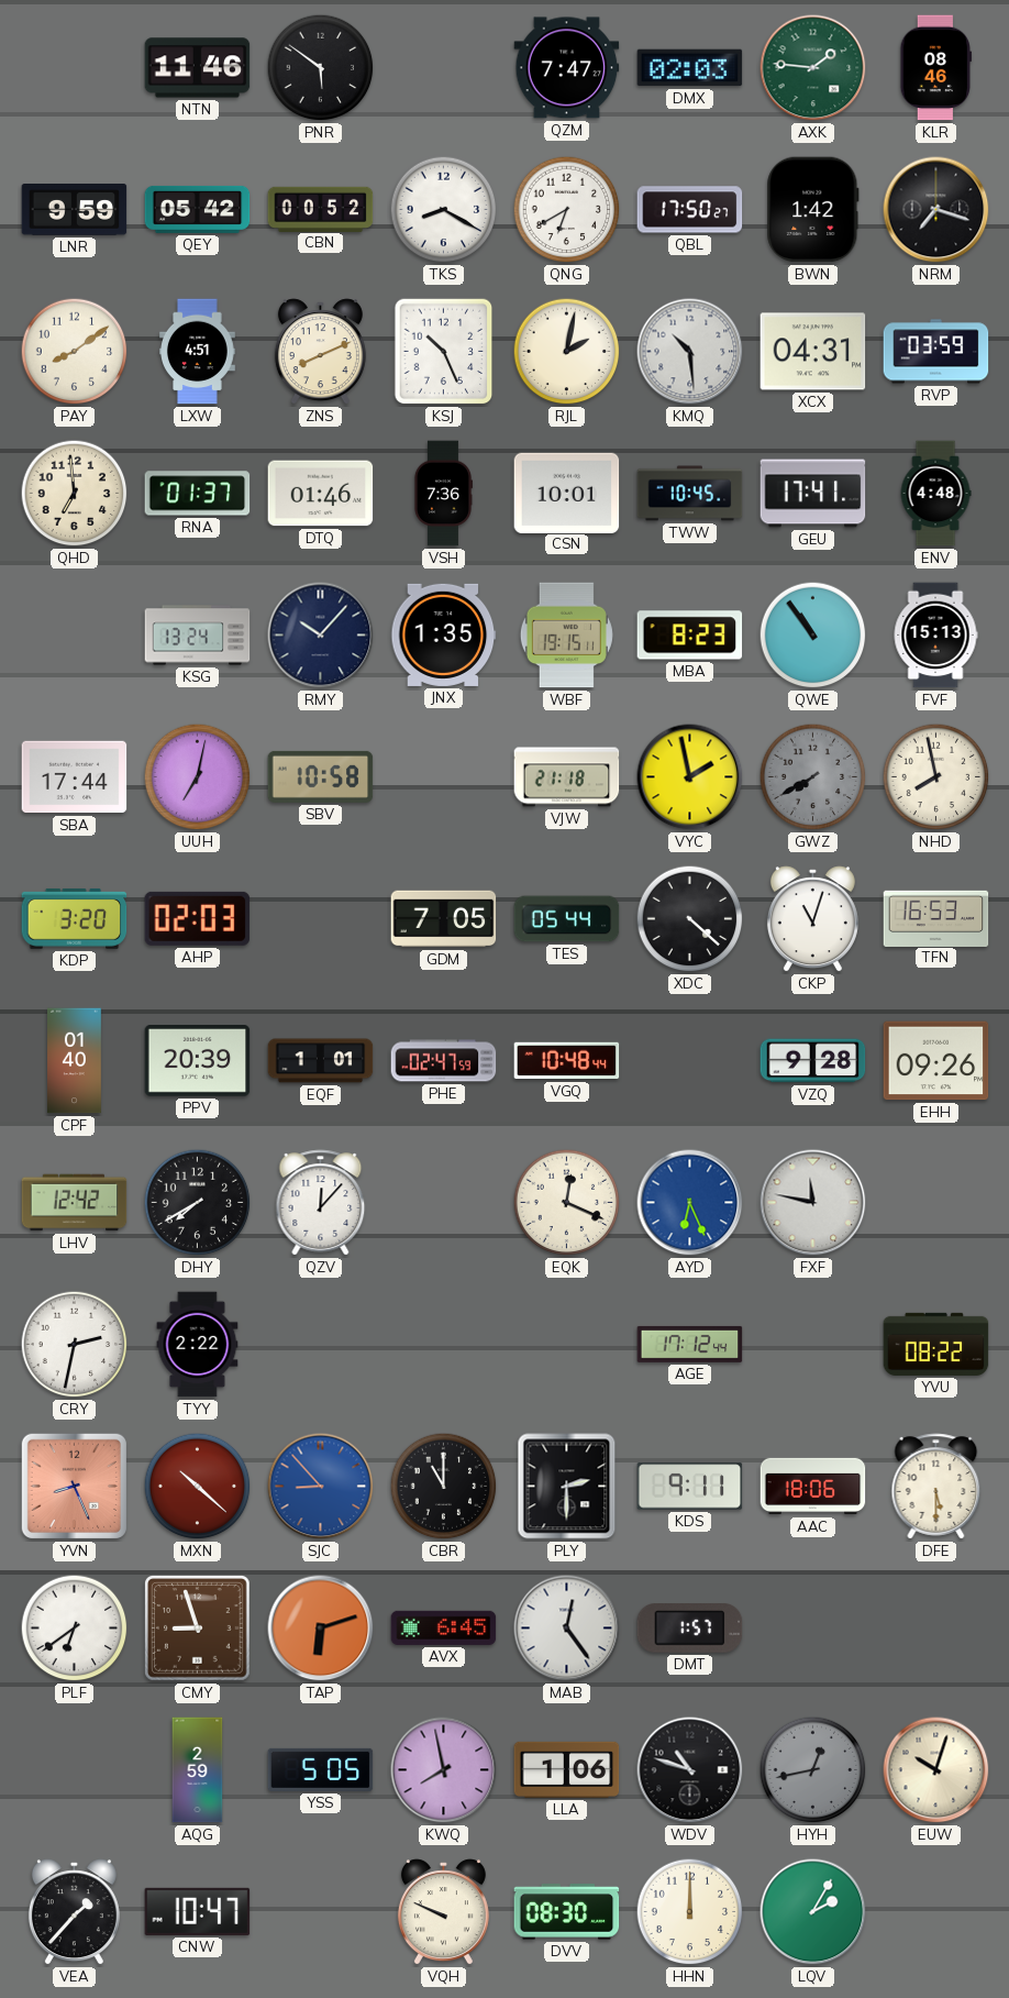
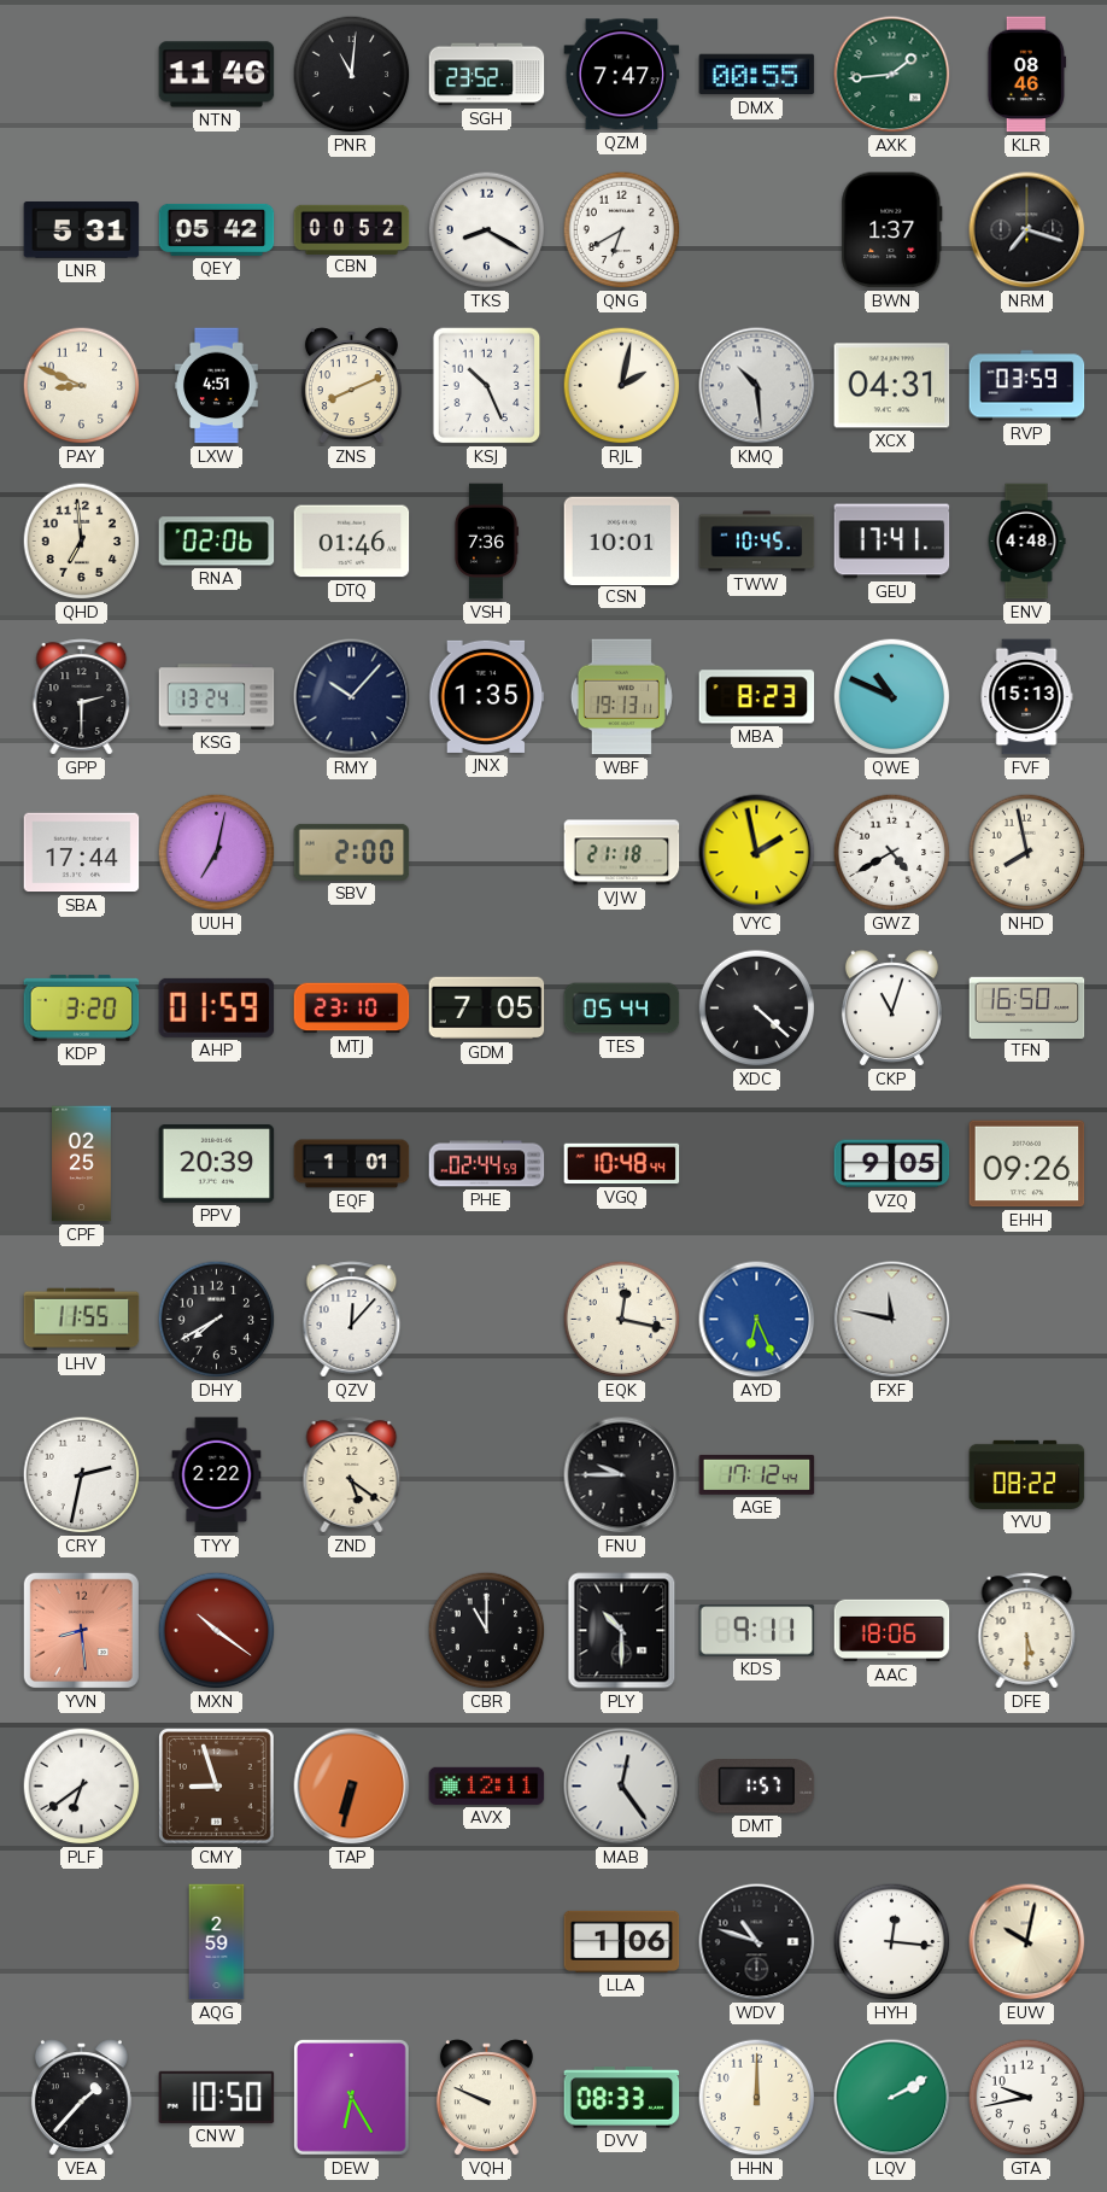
PNR: 5:51 -> 11:01 (352, 75)
SGH: none -> 23:52 (487, 75)
DMX: 02:03 -> 00:55 (757, 75)
AXK: 1:46 -> 1:44 (892, 75)
LNR: 9:59 -> 5:31 (82, 230)
QBL: 17:50 -> none (690, 210)
BWN: 1:42 -> 1:37 (892, 230)
PAY: 8:09 -> 8:49 (82, 386)
RNA: 01:37 -> 02:06 (217, 542)
GPP: none -> 2:30 (82, 697)
WBF: 19:15 -> 19:13 (621, 697)
QWE: 10:54 -> 10:49 (892, 697)
SBV: 10:58 -> 2:00 (352, 852)
GWZ: 7:40 -> 4:40 (892, 853)
GWZ dial: grey -> white (892, 853)
AHP: 02:03 -> 01:59 (217, 1007)
MTJ: none -> 23:10 (352, 1009)
TFN: 16:53 -> 16:50 (1027, 1007)
CPF: 01:40 -> 02:25 (82, 1164)
PHE: 02:47 -> 02:44 (487, 1164)
VZQ: 9:28 -> 9:05 (892, 1164)
LHV: 12:42 -> 11:55 (82, 1320)
EQK: 12:19 -> 12:17 (622, 1320)
ZND: none -> 5:21 (352, 1475)
FNU: none -> 9:45 (622, 1475)
YVN: 8:26 -> 8:29 (81, 1630)
MXN: 10:22 -> 10:21 (217, 1631)
SJC: 8:53 -> none (321, 1487)
PLY: 2:30 -> 10:30 (622, 1631)
TAP: 6:12 -> 6:32 (352, 1787)
AVX: 6:45 -> 12:11 (487, 1785)
YSS: 5:05 -> none (321, 1769)
KWQ: 7:58 -> none (444, 1770)
HYH: 12:43 -> 12:16 (892, 1942)
HYH dial: grey -> white (892, 1942)
EUW: 10:03 -> 10:02 (1027, 1942)
CNW: 10:47 -> 10:50 (217, 2097)
DEW: none -> 6:25 (352, 2098)
DVV: 08:30 -> 08:33 (622, 2098)
LQV: 2:05 -> 2:10 (892, 2098)
GTA: none -> 9:43 (1027, 2098)
